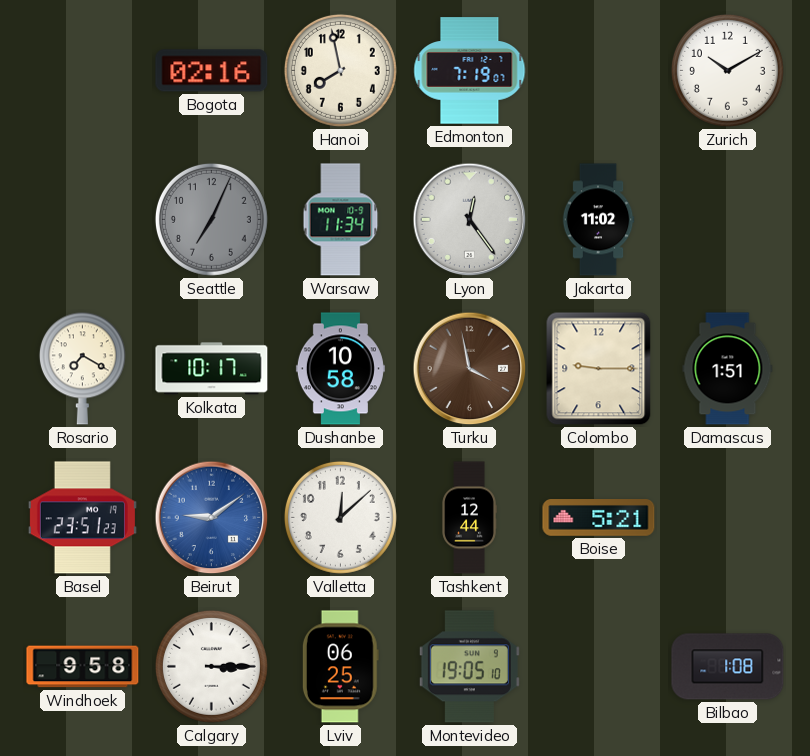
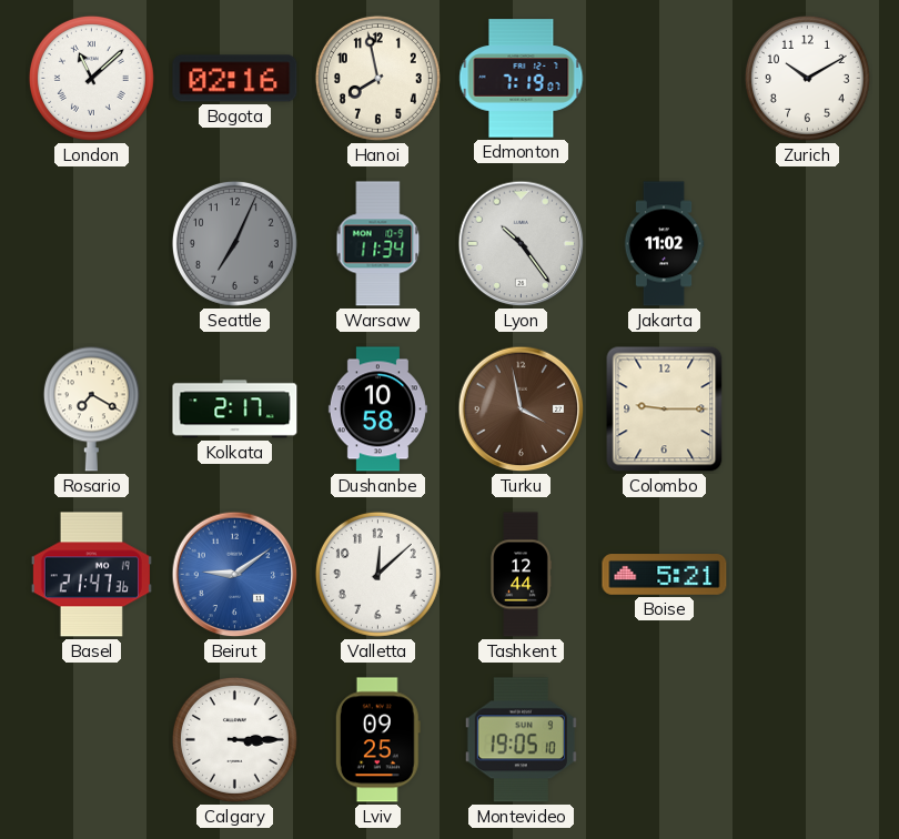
London: none -> 11:08 (91, 78)
Lyon: 12:24 -> 10:24 (522, 244)
Kolkata: 10:17 -> 2:17 (235, 410)
Damascus: 1:51 -> none (728, 369)
Basel: 23:51 -> 21:47 (91, 575)
Windhoek: 9:58 -> none (83, 667)
Lviv: 06:25 -> 09:25 (377, 740)
Bilbao: 1:08 -> none (728, 667)
